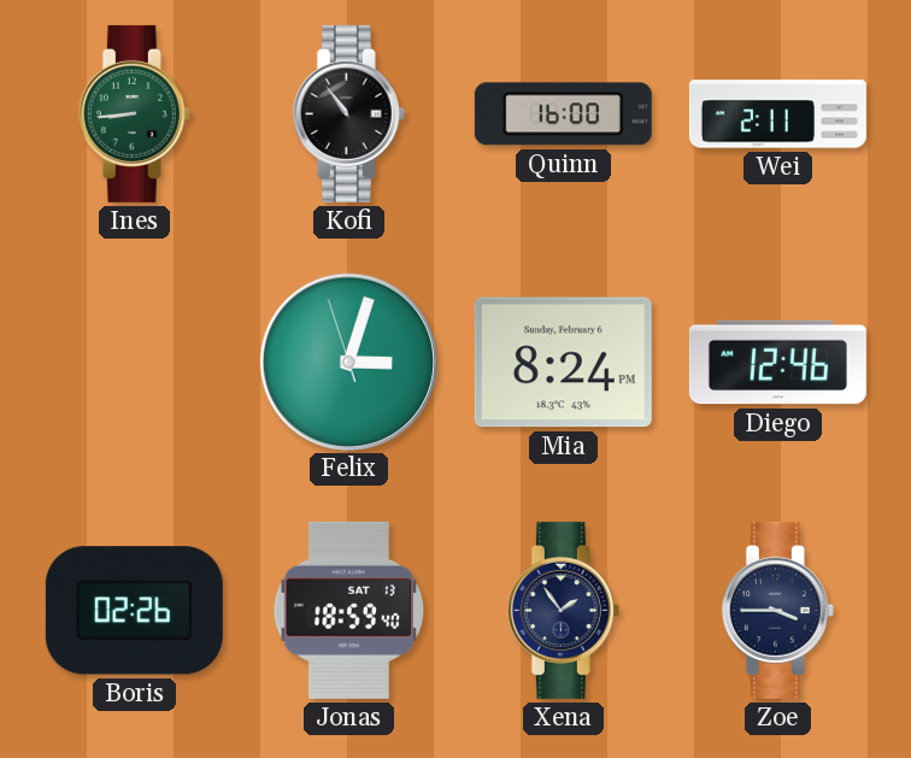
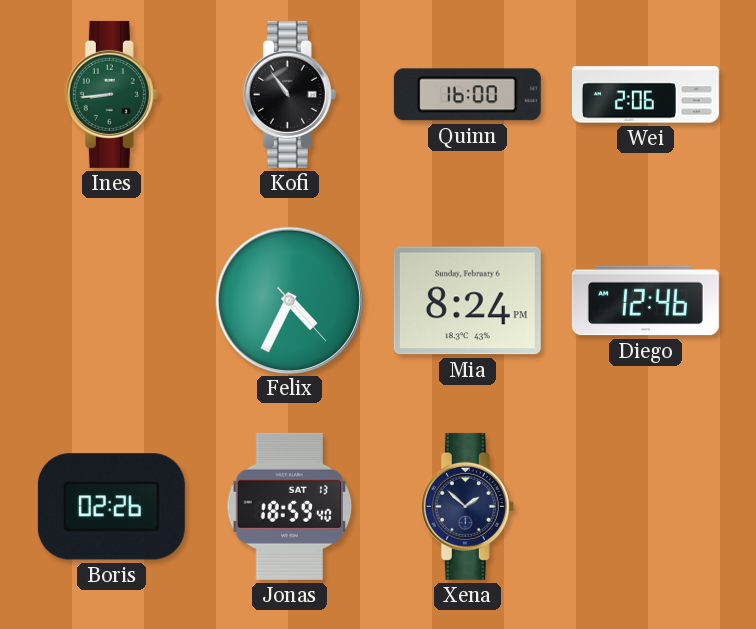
Wei: 2:11 -> 2:06 (645, 95)
Felix: 3:02 -> 4:34 (289, 300)
Xena: 1:54 -> 1:52 (467, 506)
Zoe: 3:45 -> none (777, 610)
